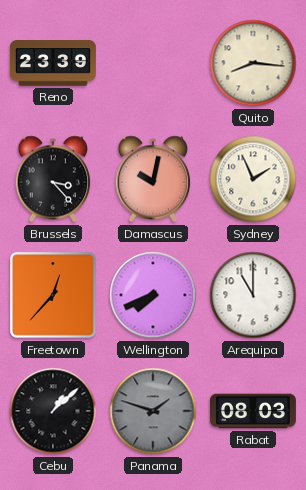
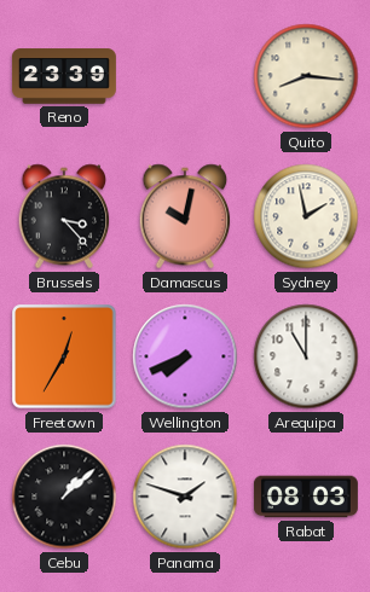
Sydney: 1:56 -> 1:58 (306, 216)
Freetown: 12:37 -> 12:35 (64, 356)
Panama dial: grey -> white (185, 497)
